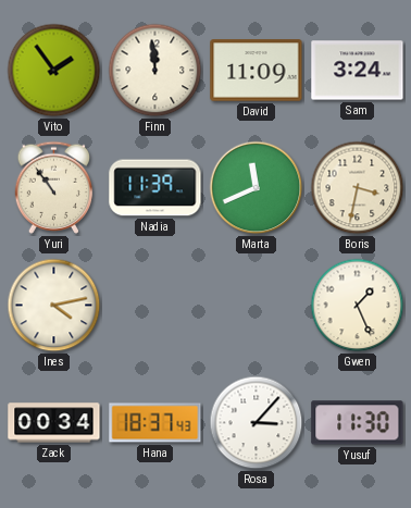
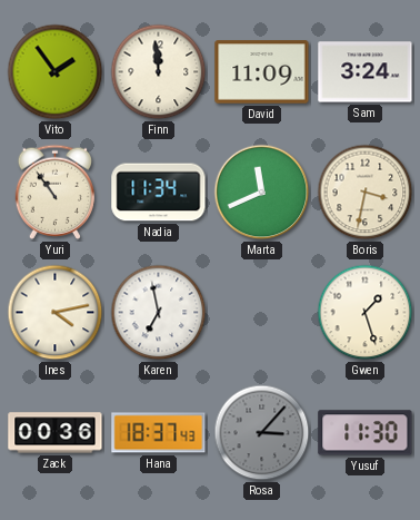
Nadia: 11:39 -> 11:34 (159, 193)
Karen: none -> 6:58 (159, 313)
Gwen: 1:26 -> 1:27 (366, 313)
Zack: 00:34 -> 00:36 (56, 433)
Rosa dial: white -> grey (262, 433)
